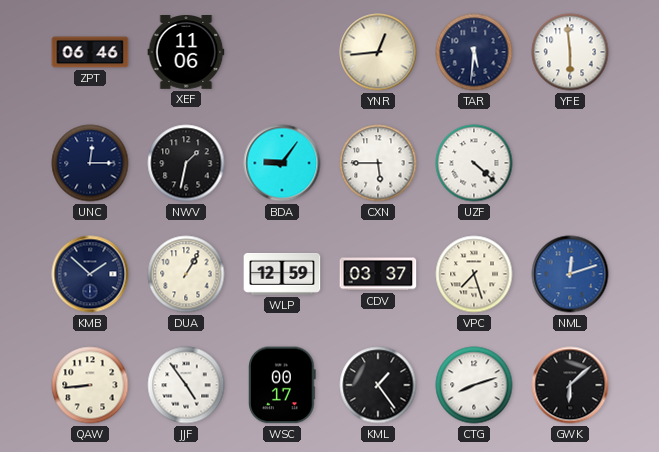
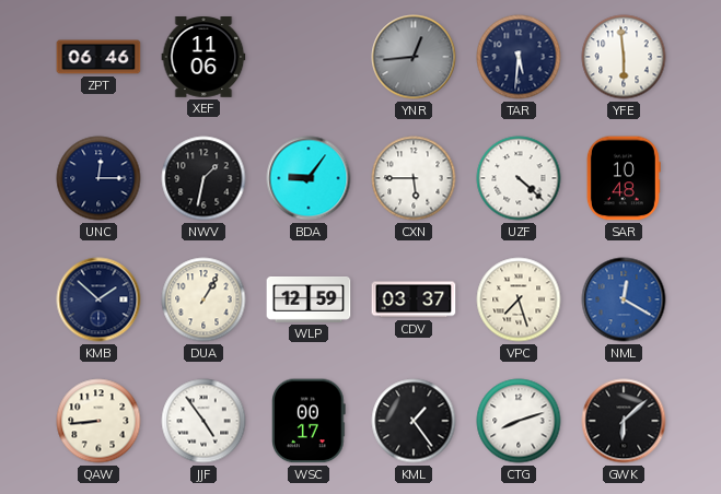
YNR dial: cream -> grey (414, 57)
SAR: none -> 10:48 (624, 178)
NML: 12:12 -> 12:20 (624, 299)
